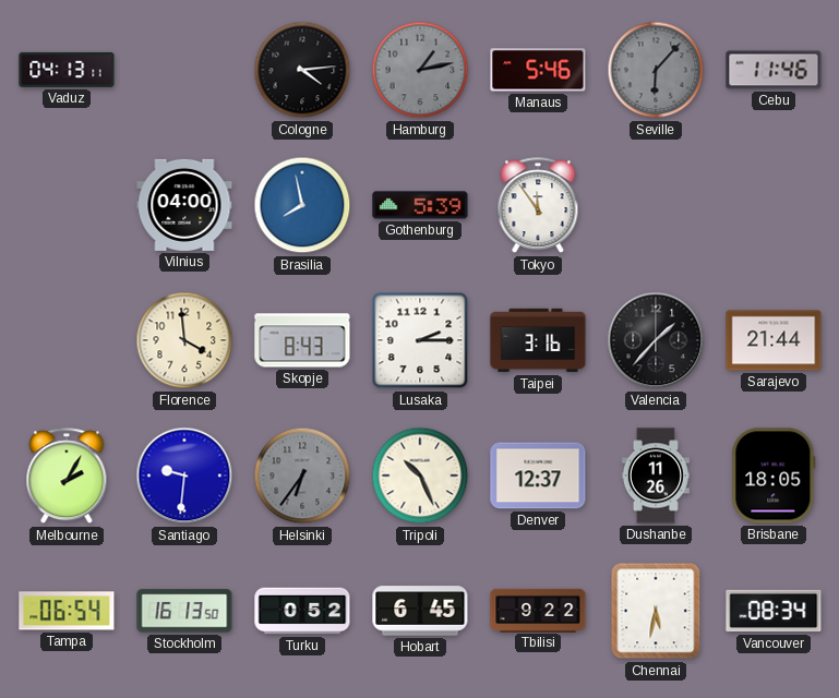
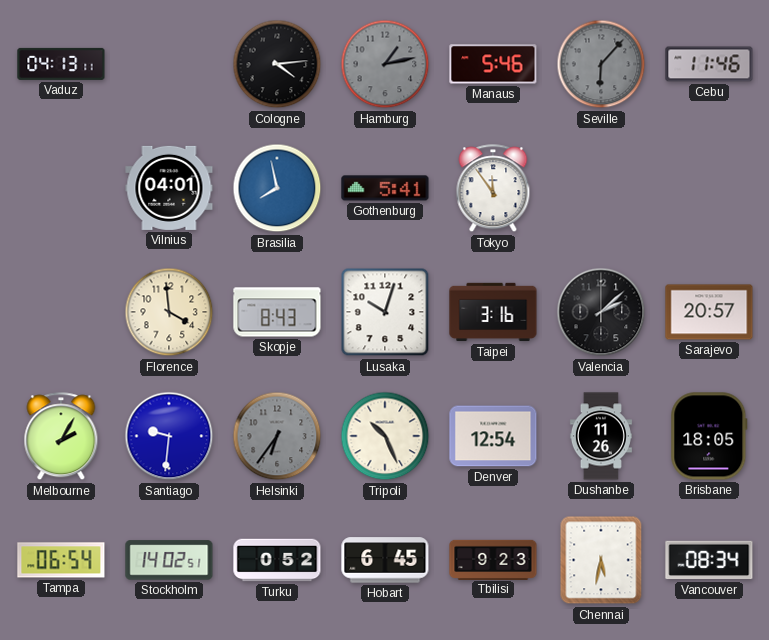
Vilnius: 04:00 -> 04:01 (169, 188)
Gothenburg: 5:39 -> 5:41 (385, 188)
Lusaka: 2:15 -> 10:03 (385, 312)
Valencia: 1:37 -> 2:08 (601, 312)
Sarajevo: 21:44 -> 20:57 (709, 312)
Denver: 12:37 -> 12:54 (493, 436)
Stockholm: 16:13 -> 14:02 (169, 560)
Tbilisi: 9:22 -> 9:23 (493, 559)
